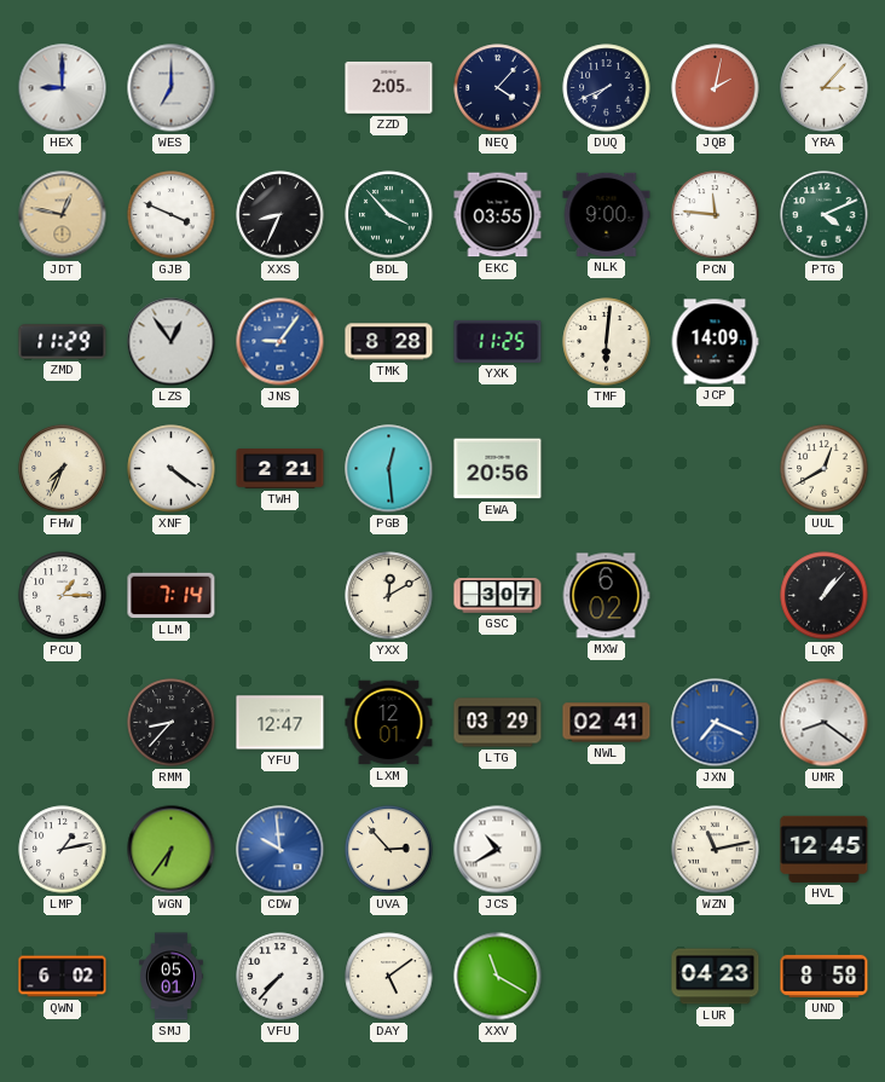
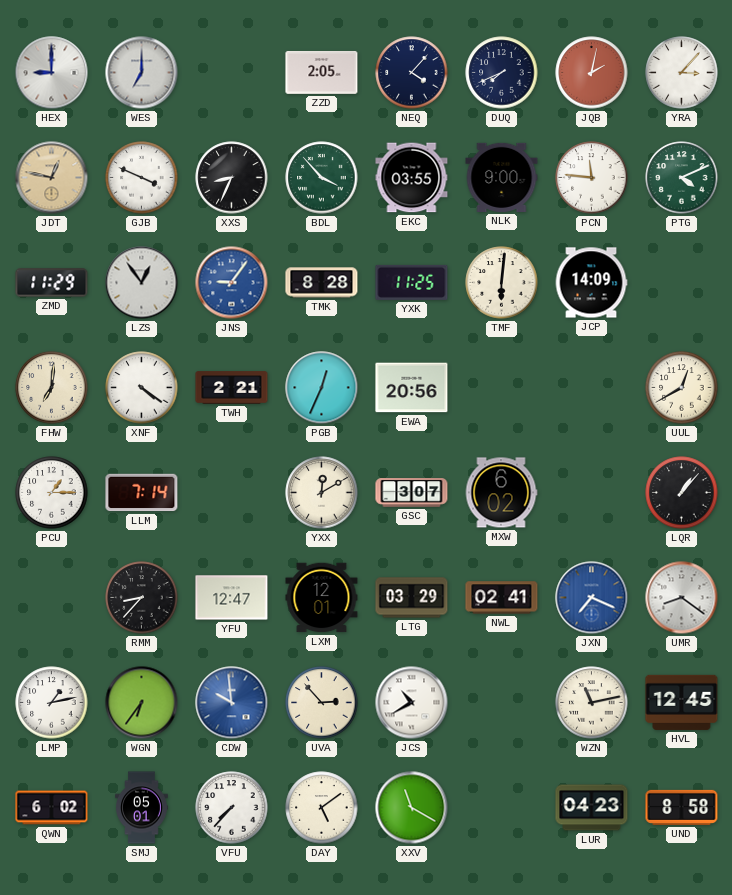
FHW: 7:34 -> 7:01 (52, 388)
PGB: 12:29 -> 12:34 (322, 388)
